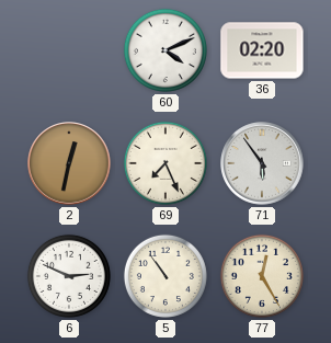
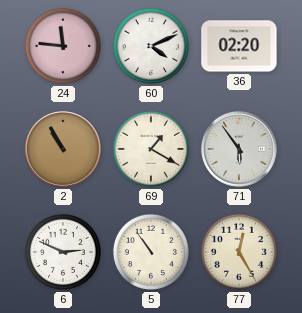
24: none -> 11:46 (63, 46)
2: 12:32 -> 10:55 (63, 149)
69: 7:26 -> 1:20 (151, 149)
